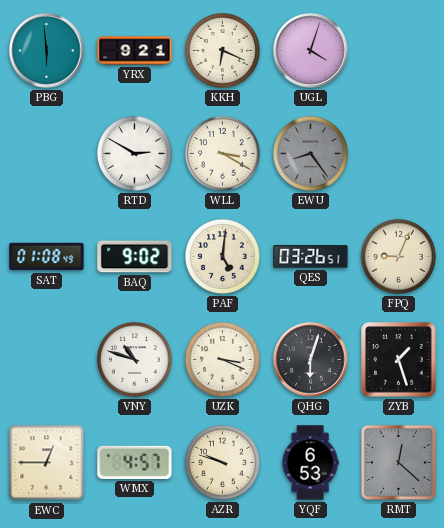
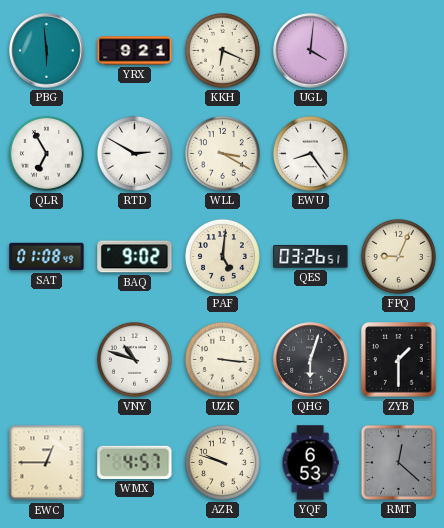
UGL: 4:03 -> 4:01 (311, 51)
QLR: none -> 6:55 (46, 153)
EWU dial: grey -> white (310, 153)
UZK: 3:19 -> 3:16 (222, 359)
ZYB: 1:27 -> 1:30 (399, 360)
